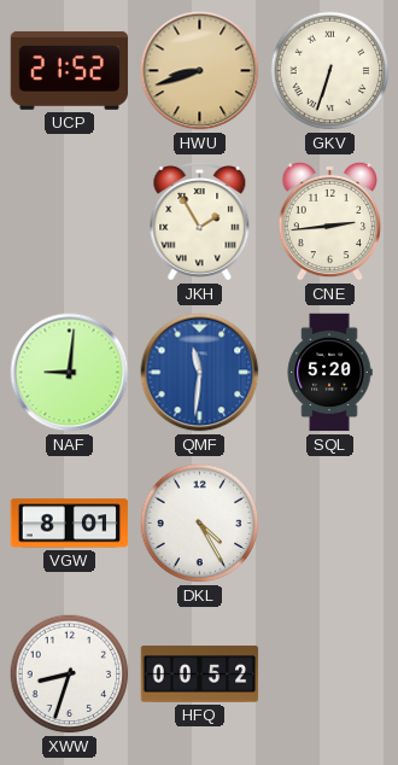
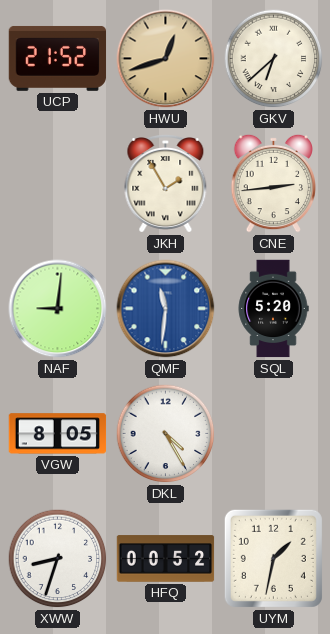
HWU: 8:42 -> 12:42 (166, 59)
GKV: 6:33 -> 6:38 (274, 59)
VGW: 8:01 -> 8:05 (58, 434)
UYM: none -> 1:32 (273, 558)
